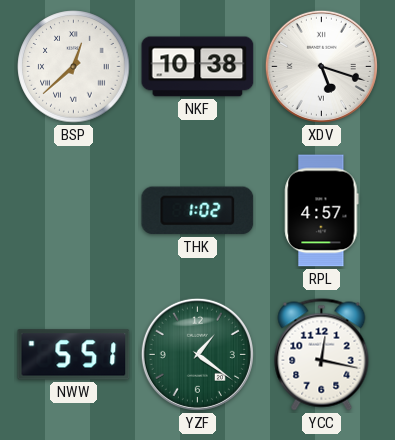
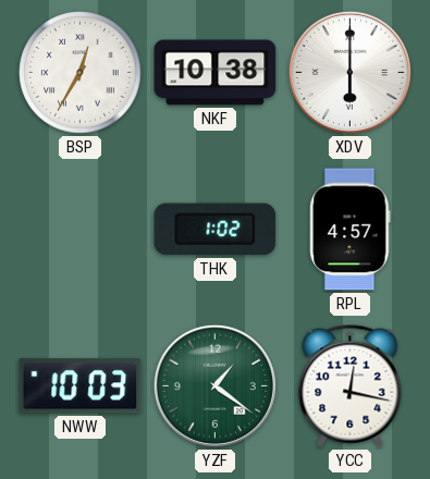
BSP: 12:38 -> 12:35 (81, 73)
XDV: 5:18 -> 6:00 (349, 72)
NWW: 5:51 -> 10:03 (81, 386)
